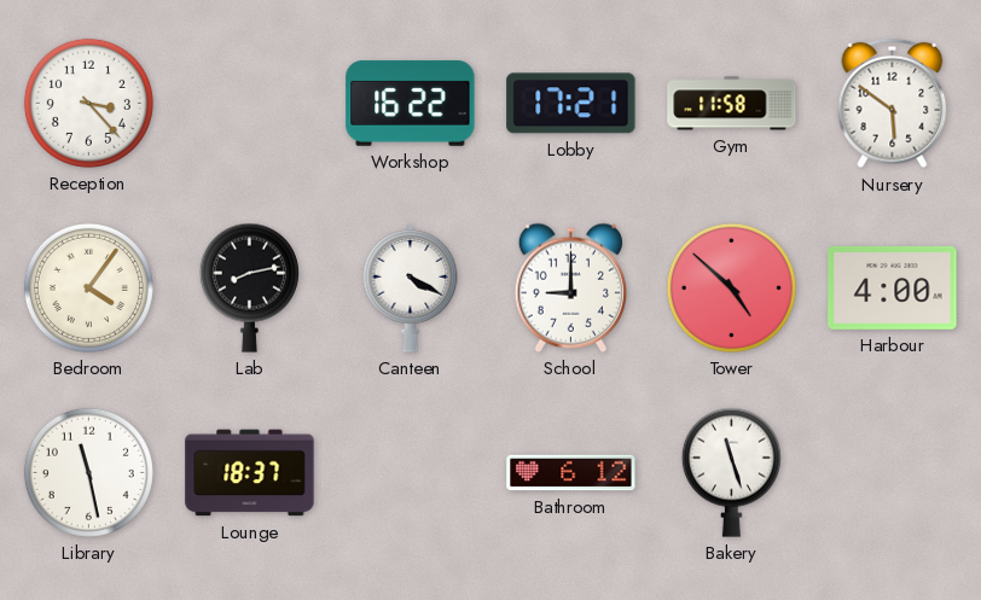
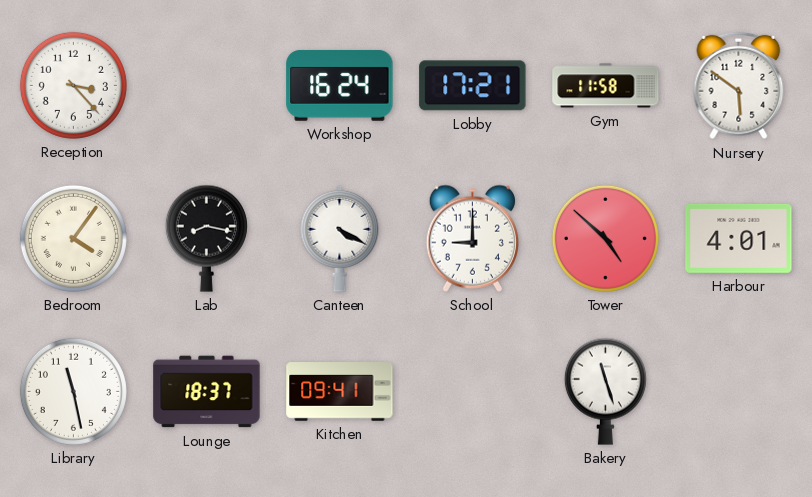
Workshop: 16:22 -> 16:24 (340, 85)
Lab: 8:13 -> 8:17 (206, 238)
Harbour: 4:00 -> 4:01 (739, 238)
Kitchen: none -> 09:41 (340, 392)
Bathroom: 6:12 -> none (571, 473)
